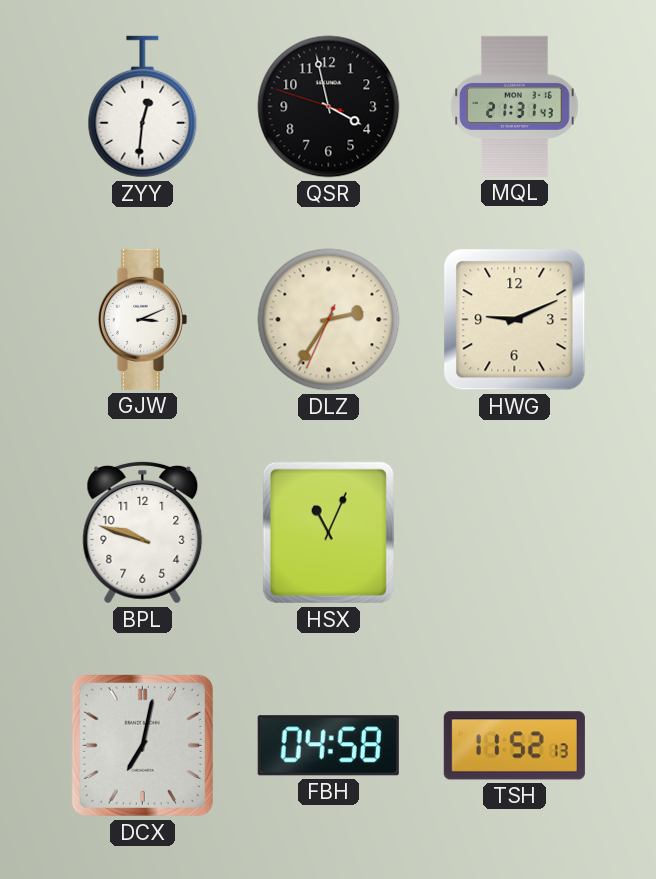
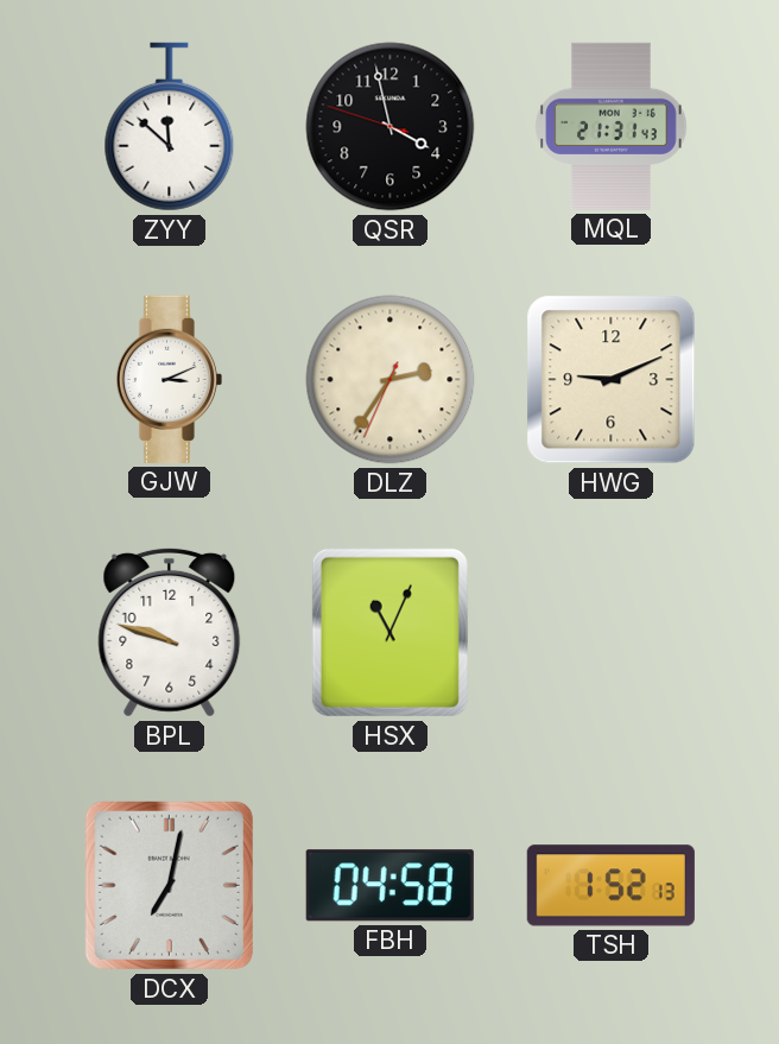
ZYY: 12:31 -> 11:52 (170, 127)
TSH: 11:52 -> 1:52 (610, 886)
